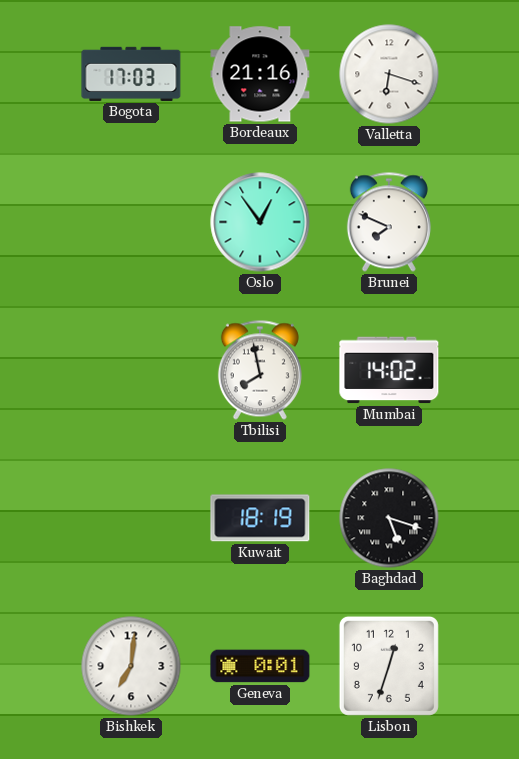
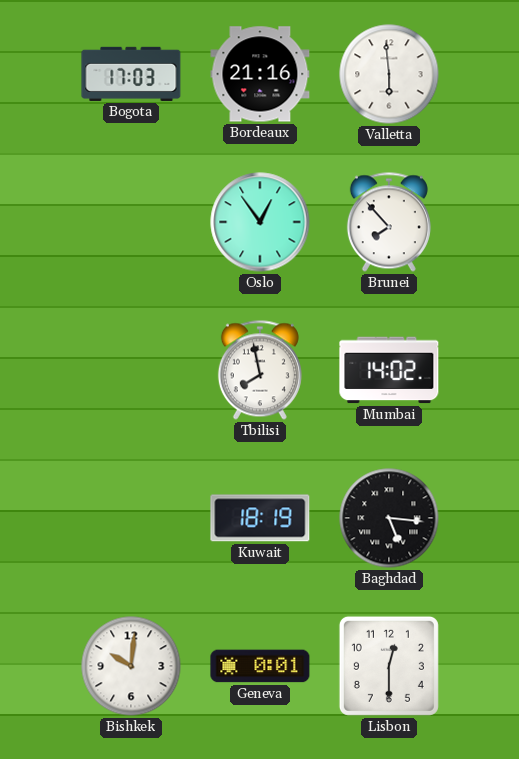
Valletta: 6:18 -> 5:59 (389, 74)
Brunei: 7:49 -> 7:53 (389, 222)
Baghdad: 5:18 -> 5:16 (389, 518)
Bishkek: 7:01 -> 10:01 (131, 666)
Lisbon: 12:33 -> 12:30 (389, 666)
